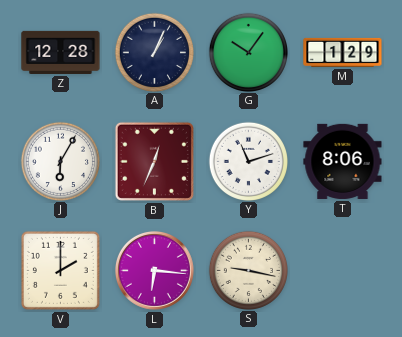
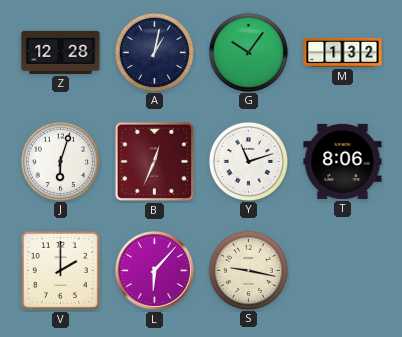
A: 1:04 -> 1:02 (154, 52)
M: 1:29 -> 1:32 (343, 52)
J: 6:05 -> 6:03 (60, 161)
L: 6:16 -> 6:07 (154, 270)
